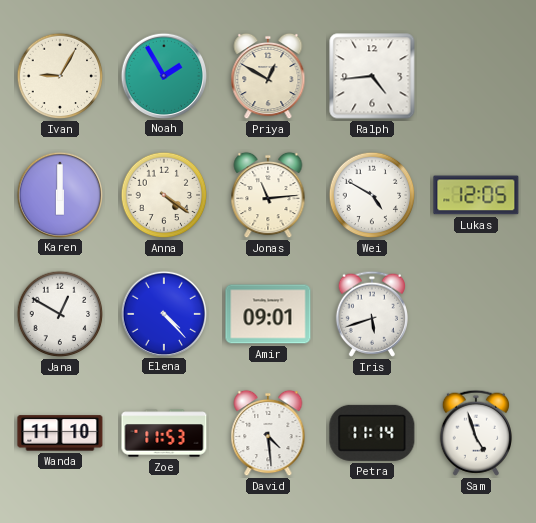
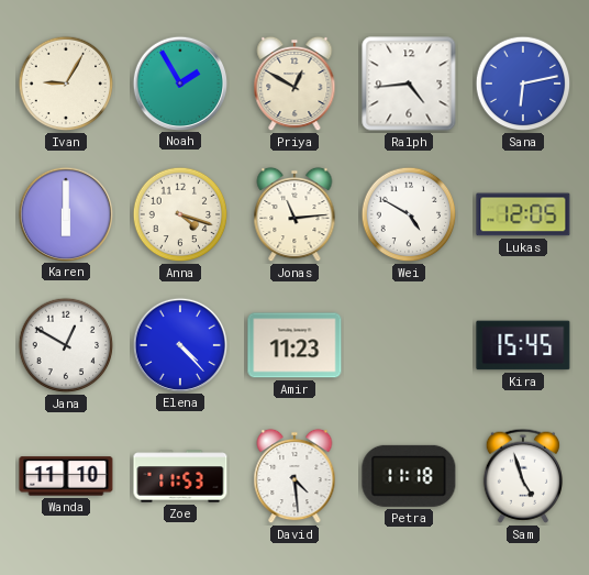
Sana: none -> 6:13 (523, 84)
Anna: 4:21 -> 4:18 (180, 214)
Amir: 09:01 -> 11:23 (294, 345)
Iris: 5:42 -> none (372, 314)
Kira: none -> 15:45 (523, 345)
Petra: 11:14 -> 11:18 (409, 476)
